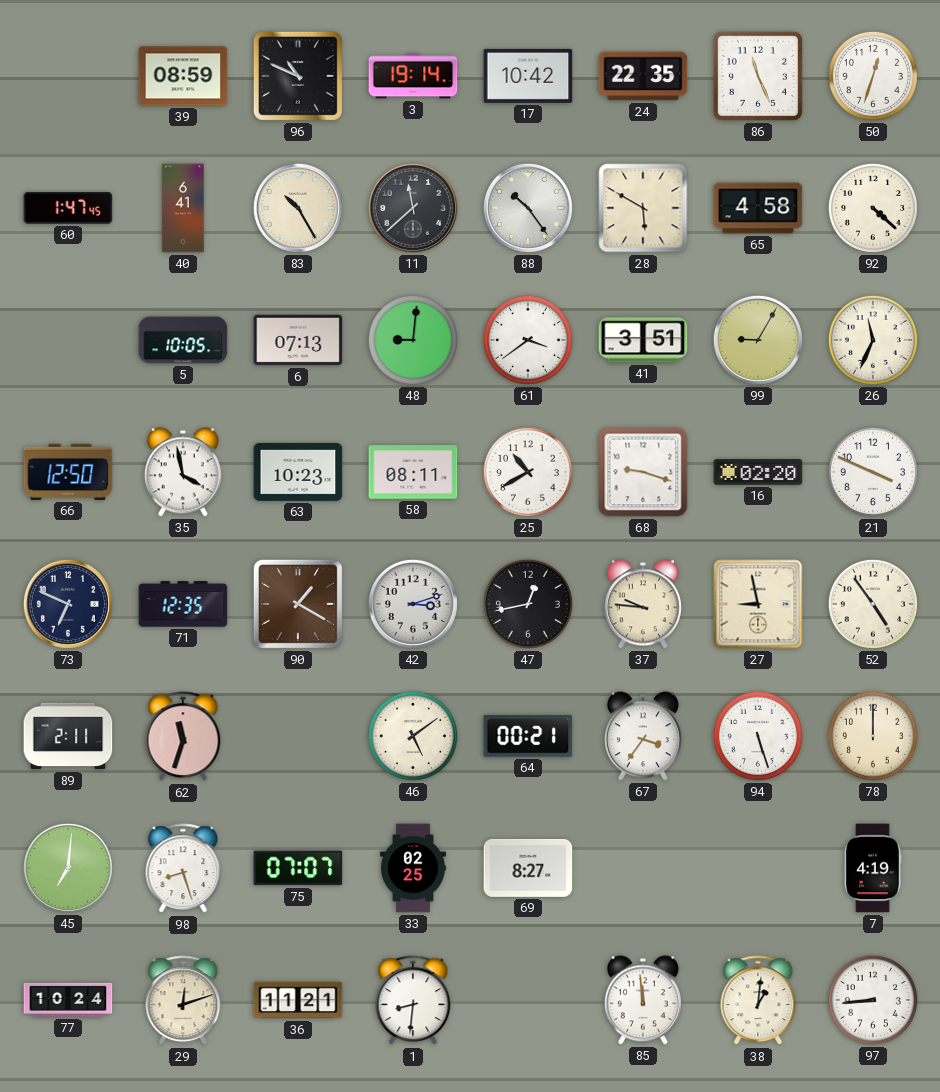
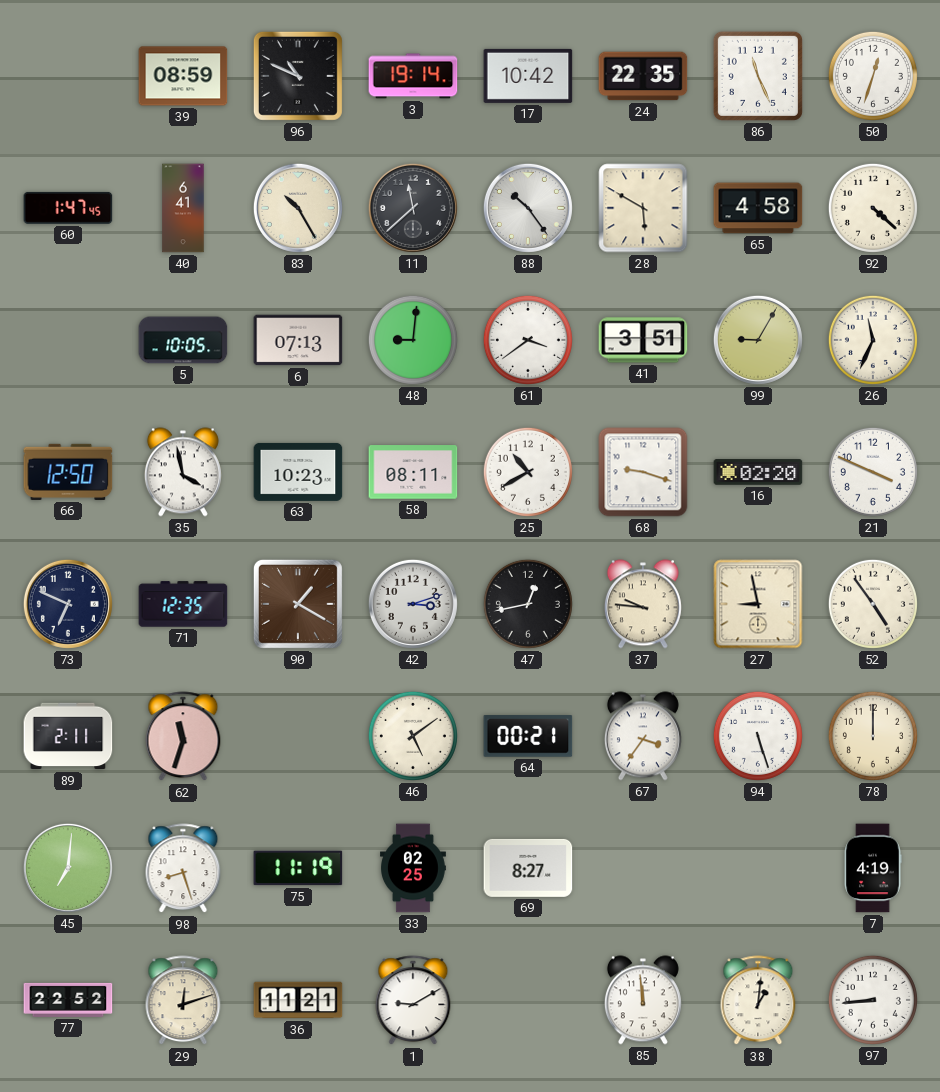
75: 07:07 -> 11:19 (298, 868)
77: 10:24 -> 22:52 (68, 1000)
1: 8:31 -> 9:10 (413, 1001)
